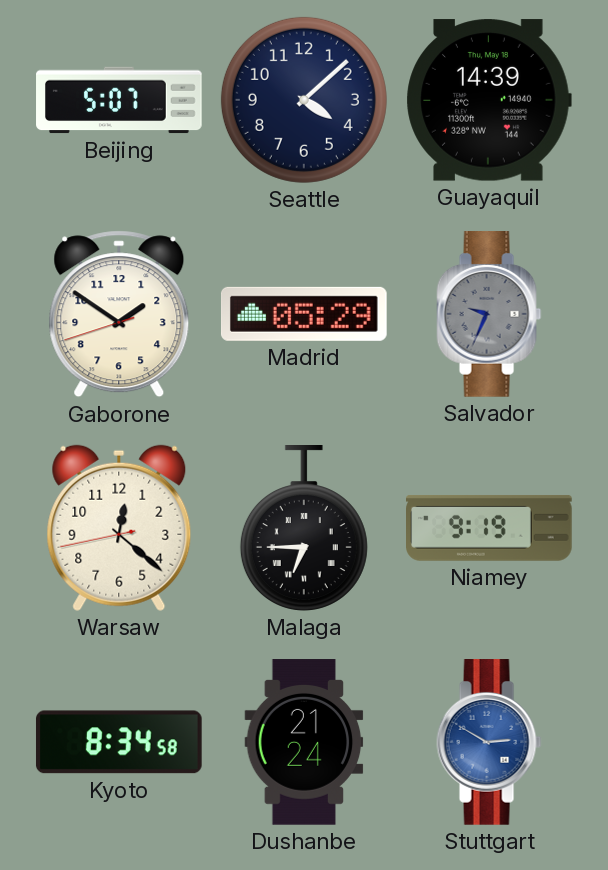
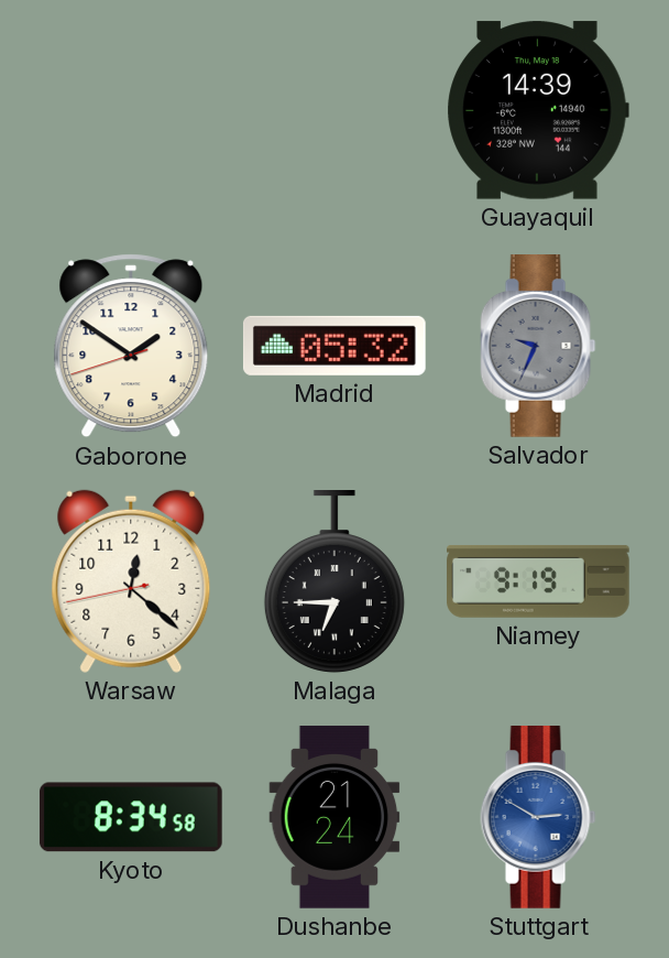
Beijing: 5:07 -> none (119, 100)
Seattle: 4:08 -> none (304, 100)
Madrid: 05:29 -> 05:32 (334, 346)
